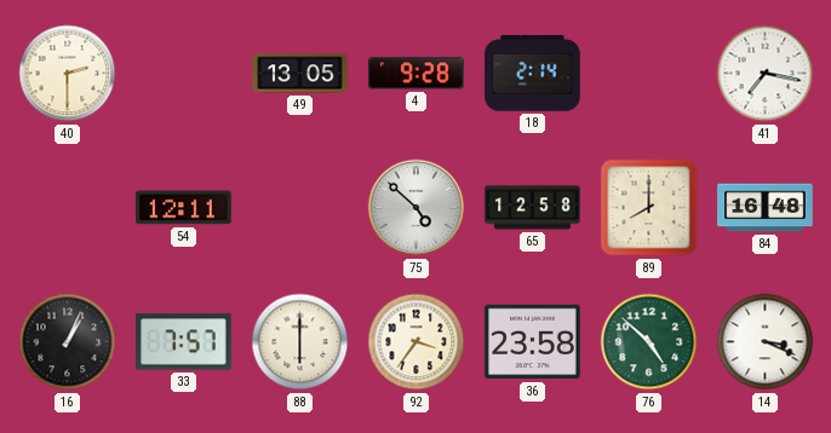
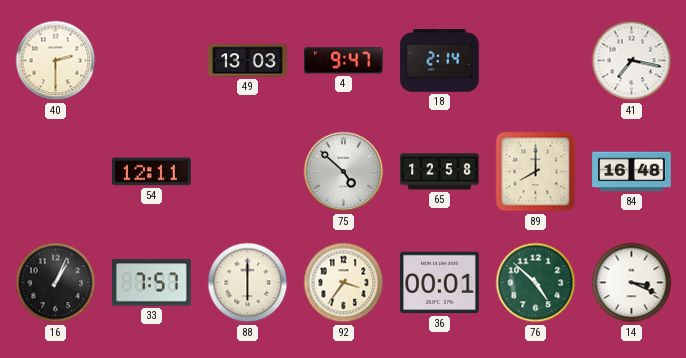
49: 13:05 -> 13:03 (248, 61)
4: 9:28 -> 9:47 (344, 61)
36: 23:58 -> 00:01 (440, 283)
